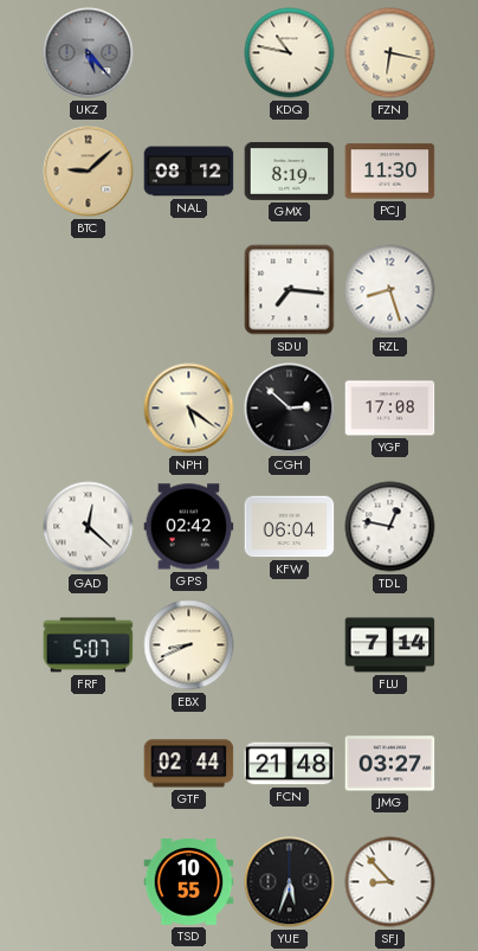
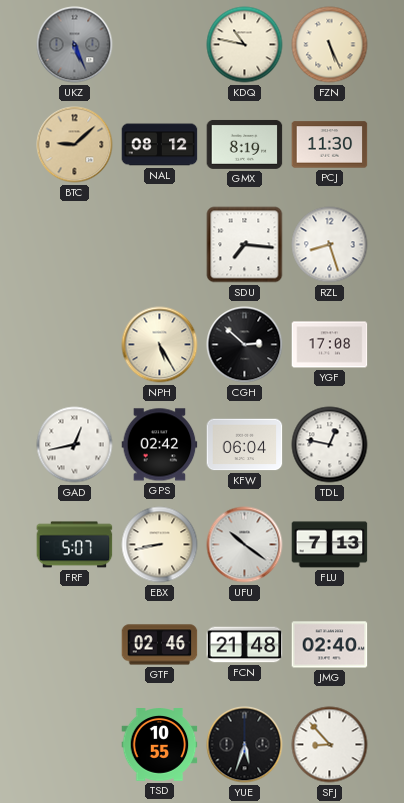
UKZ: 5:23 -> 5:26 (75, 45)
FZN: 6:17 -> 5:26 (330, 45)
NPH: 5:21 -> 5:25 (160, 345)
GAD: 12:22 -> 12:43 (75, 445)
EBX: 8:41 -> 8:43 (160, 545)
UFU: none -> 10:21 (245, 545)
FLU: 7:14 -> 7:13 (330, 545)
GTF: 02:44 -> 02:46 (160, 645)
JMG: 03:27 -> 02:40 (330, 645)
